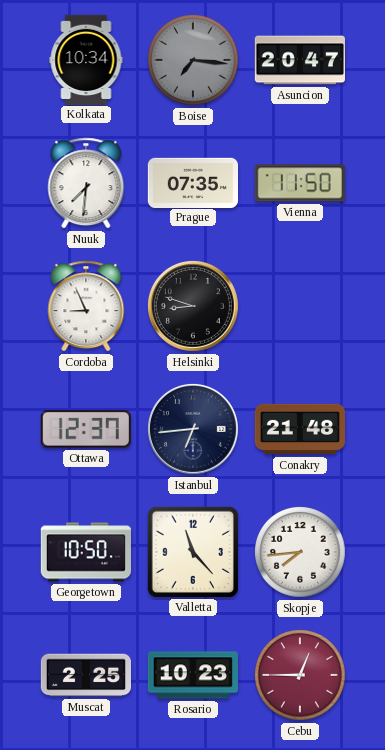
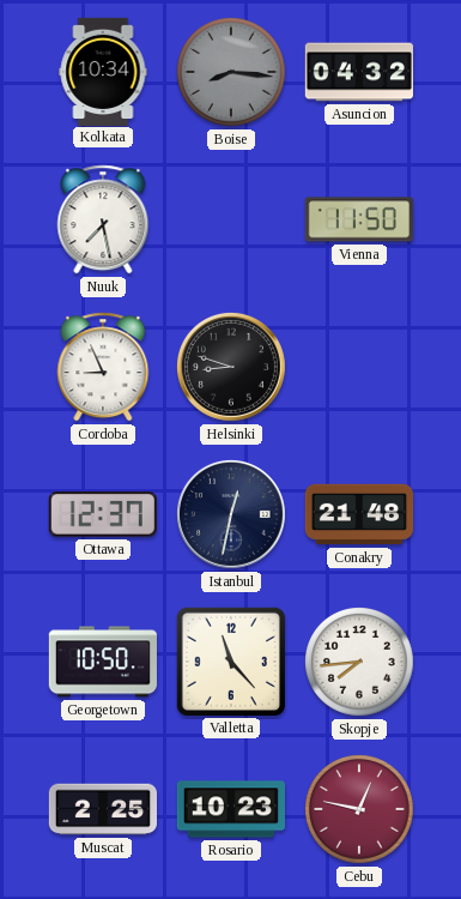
Boise: 7:16 -> 8:16 (232, 73)
Asuncion: 20:47 -> 04:32 (358, 72)
Nuuk: 7:31 -> 7:28 (103, 219)
Prague: 07:35 -> none (192, 182)
Istanbul: 6:44 -> 12:32 (231, 514)
Cebu: 12:45 -> 12:47 (360, 810)
